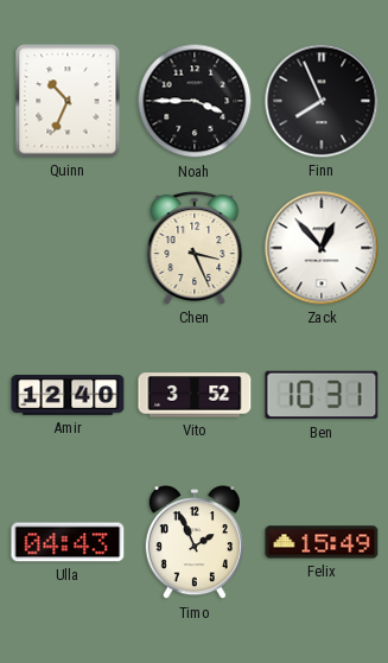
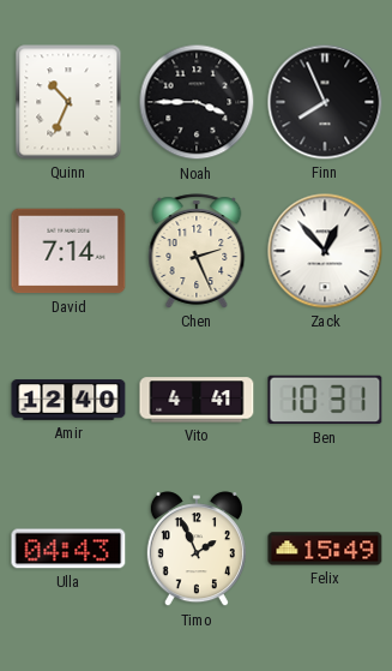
David: none -> 7:14 (68, 251)
Chen: 3:26 -> 2:26 (197, 251)
Vito: 3:52 -> 4:41 (197, 400)
